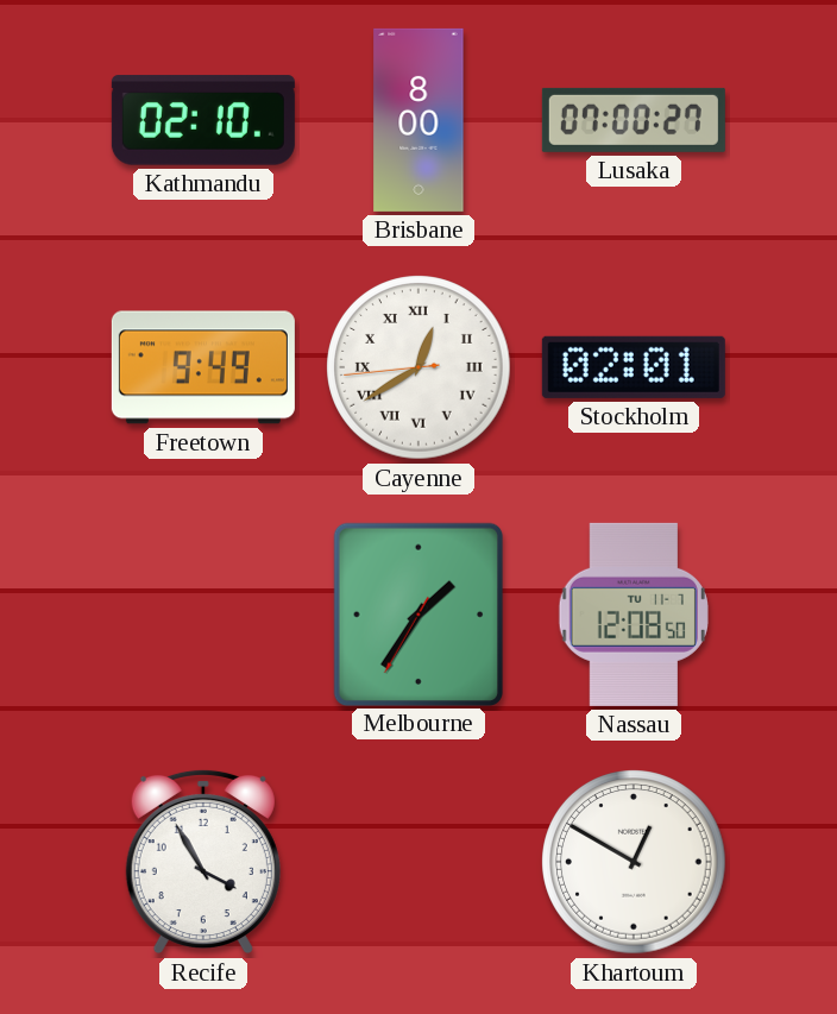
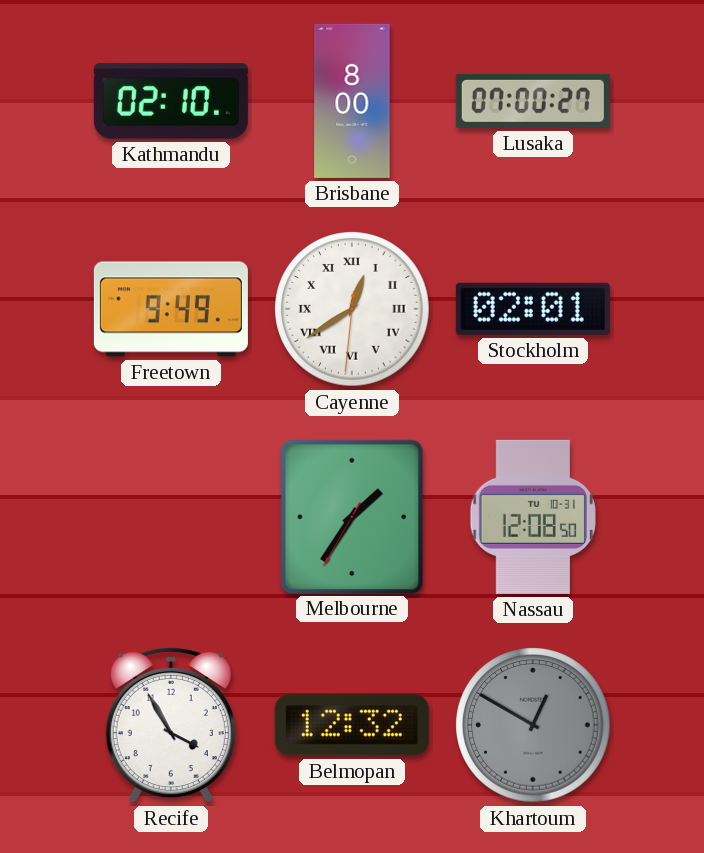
Cayenne: 12:39:44 -> 12:39:31 (352, 309)
Nassau date: TU 11-7 -> TU 10-31 (533, 517)
Belmopan: none -> 12:32 (352, 725)
Khartoum dial: white -> grey (533, 725)
